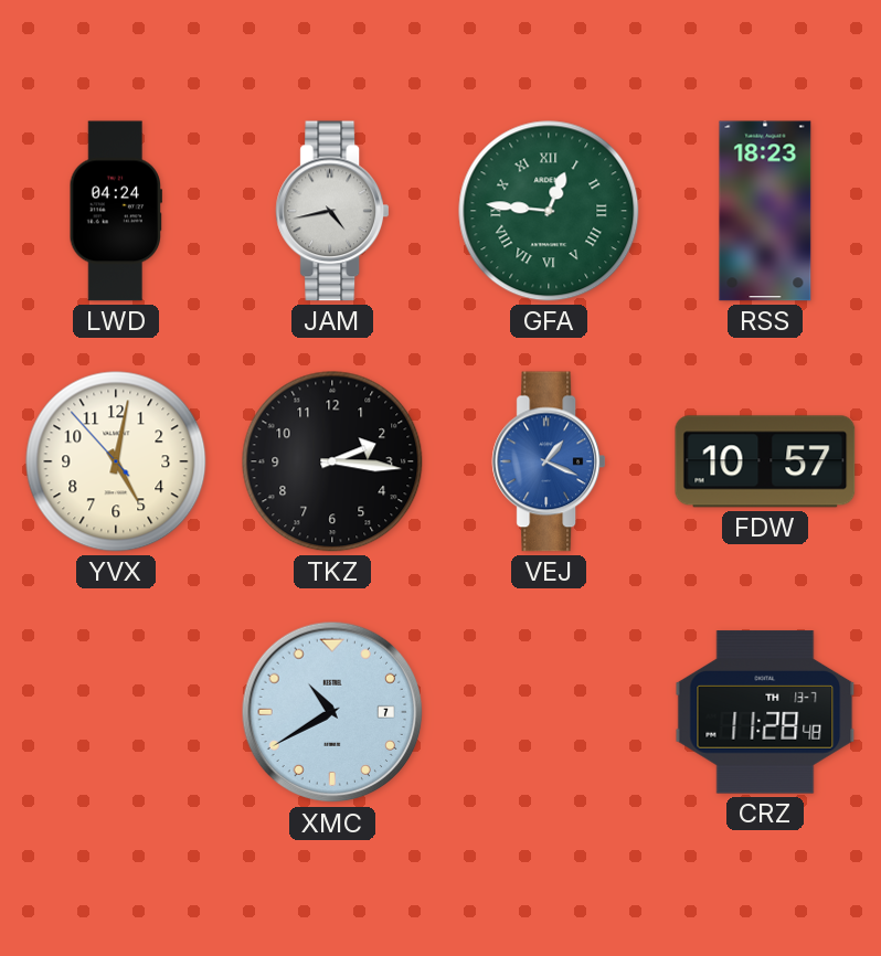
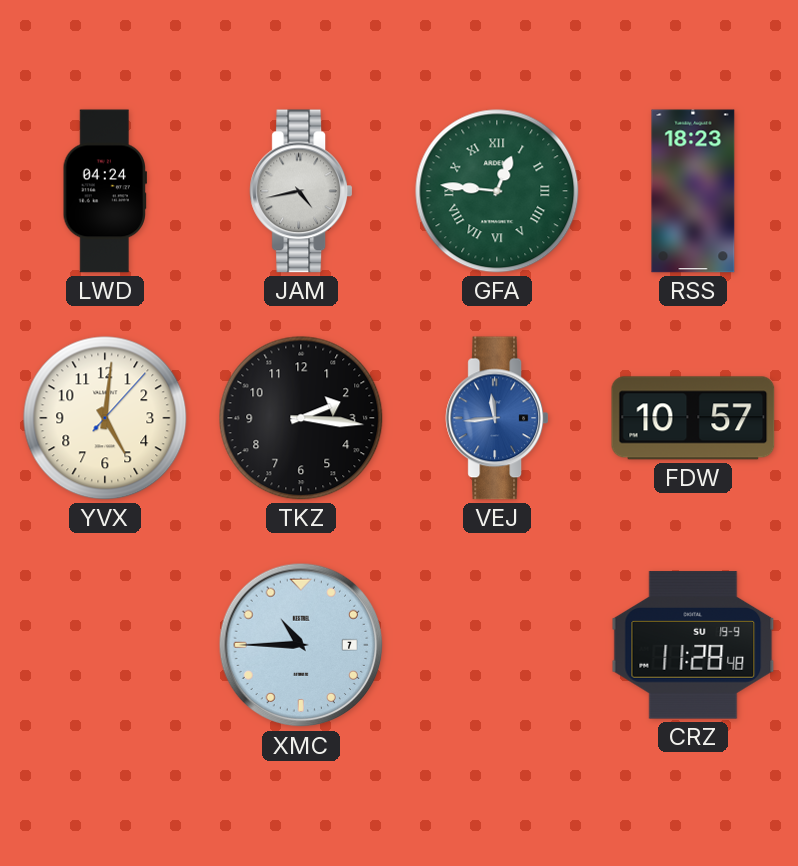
YVX: 5:01:53 -> 5:01:07 (105, 418)
VEJ: 1:19 -> 11:44 (496, 418)
XMC: 10:40 -> 10:45 (301, 645)
CRZ date: TH 13-7 -> SU 19-9 (693, 645)
